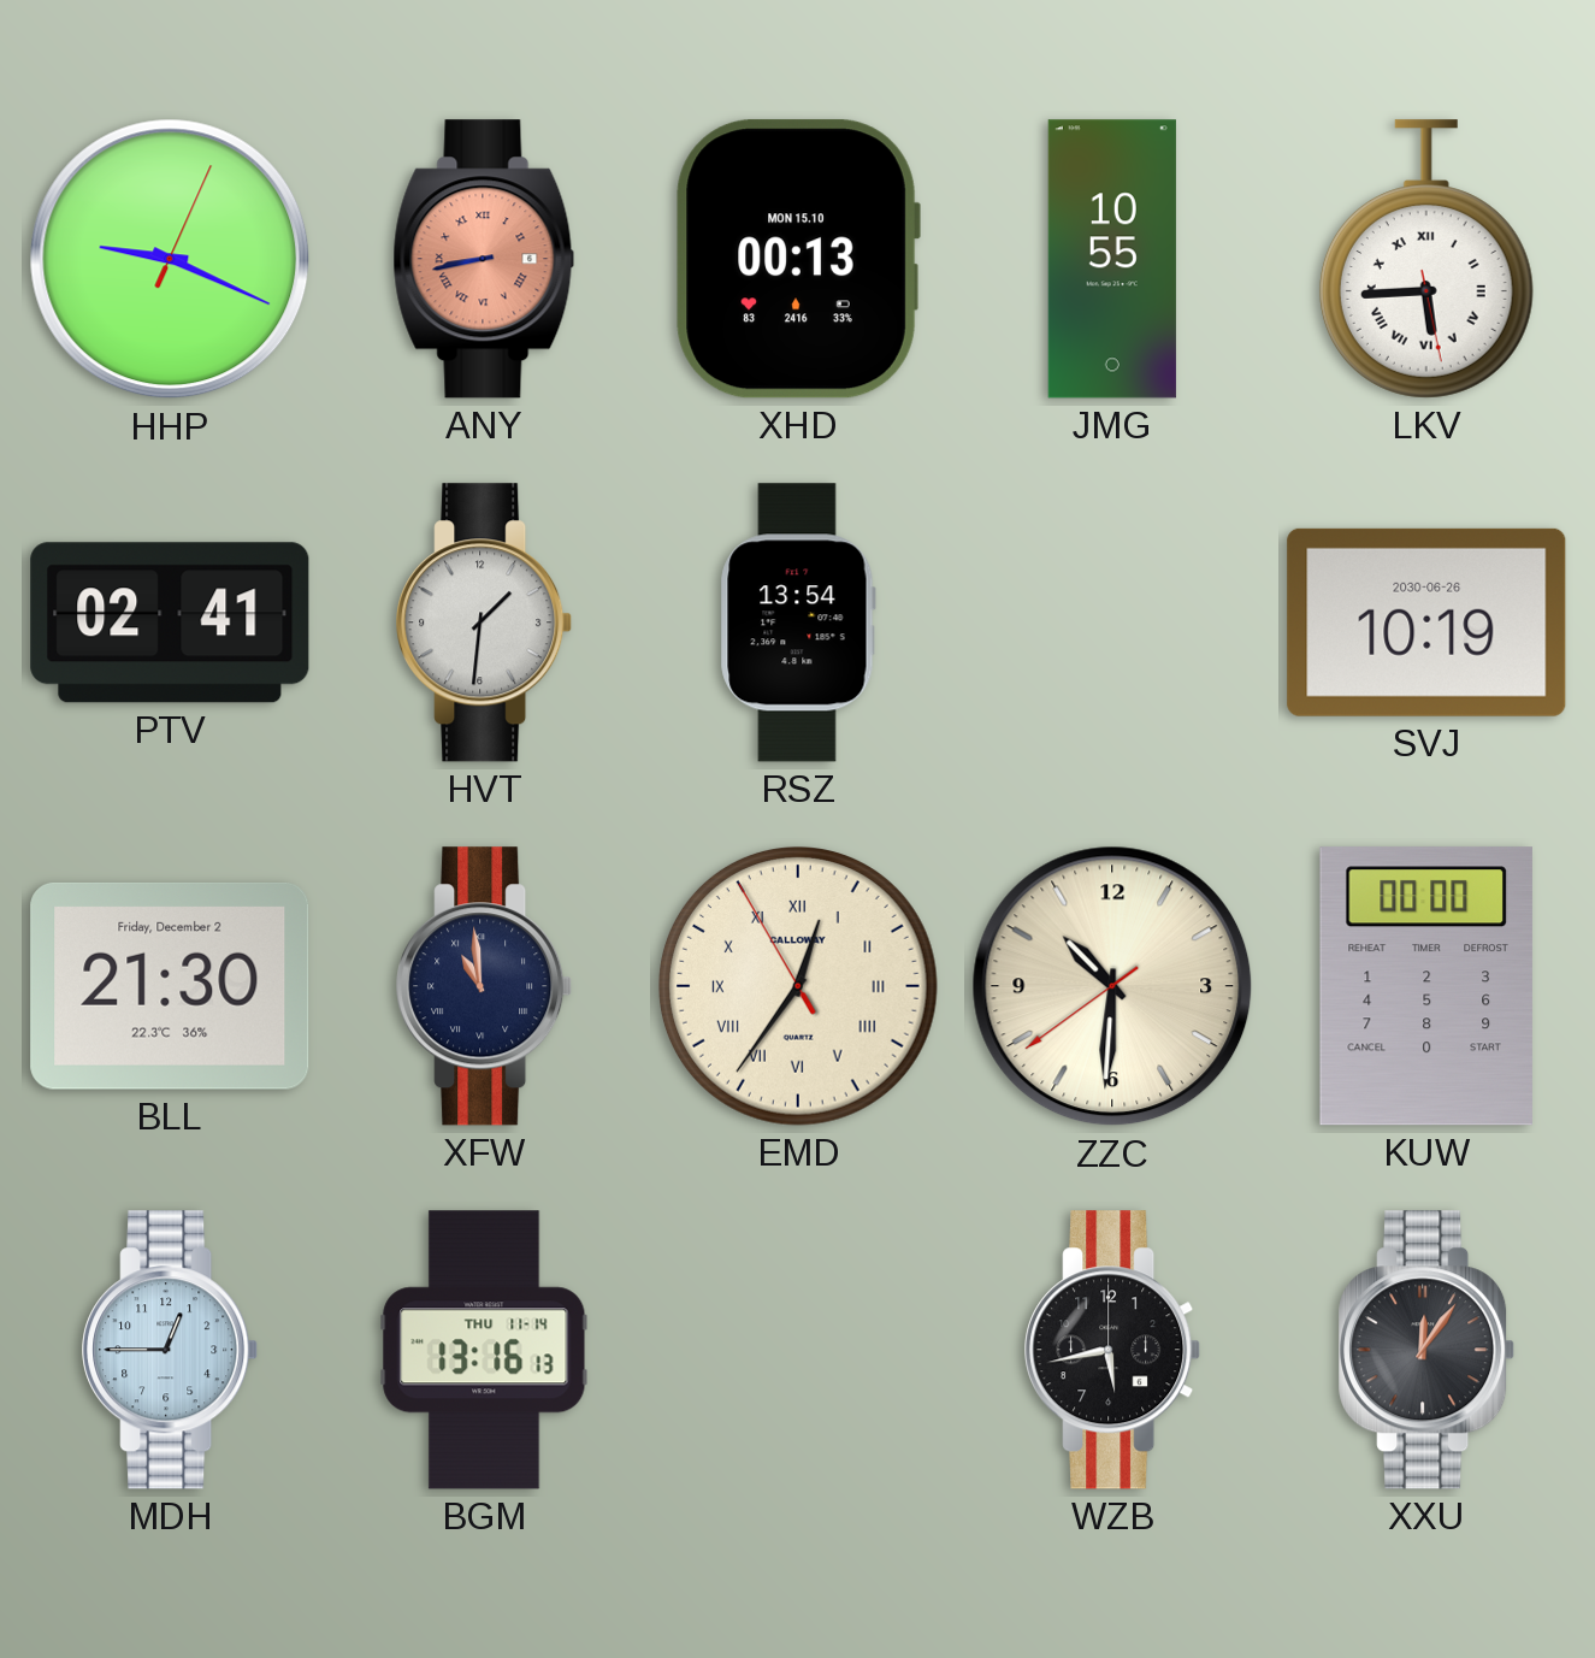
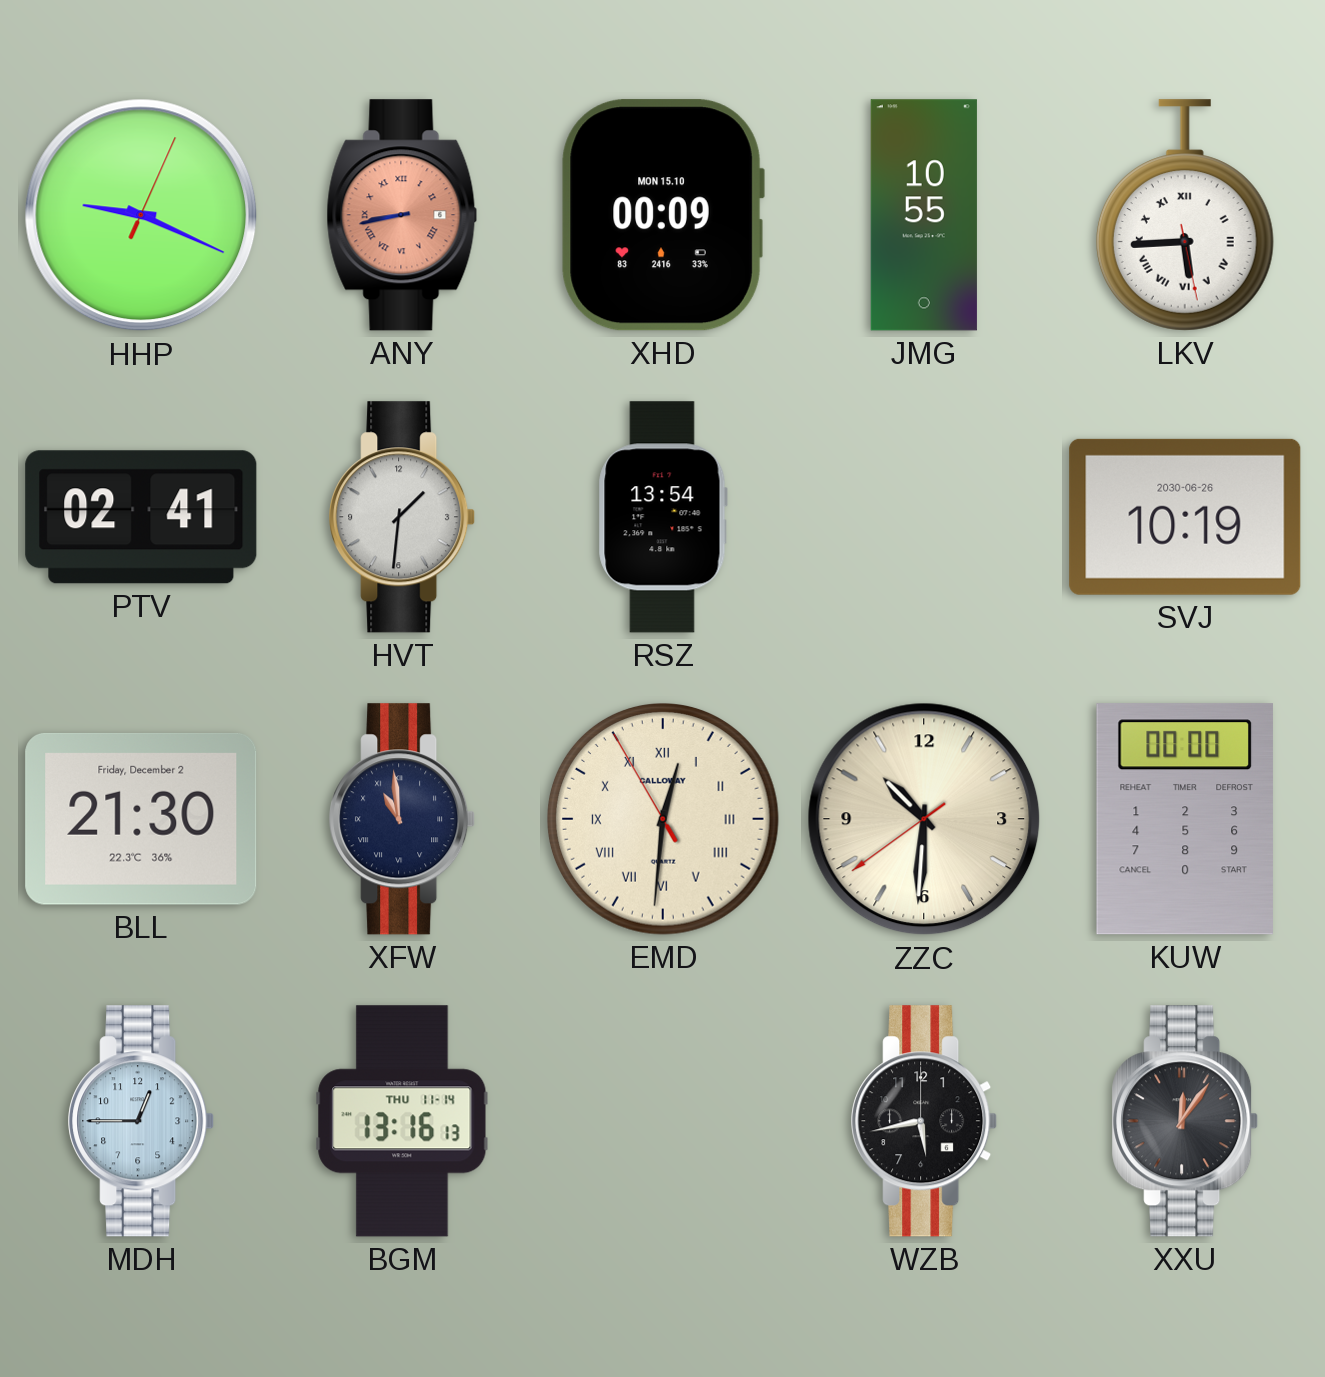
XHD: 00:13 -> 00:09 (663, 215)
EMD: 12:35 -> 12:30 (664, 820)
